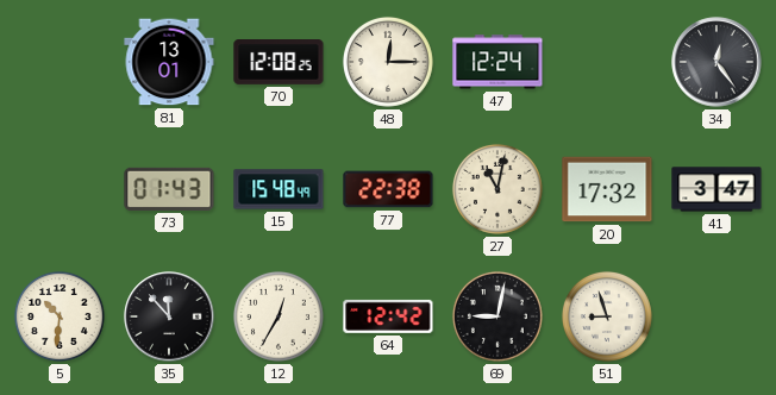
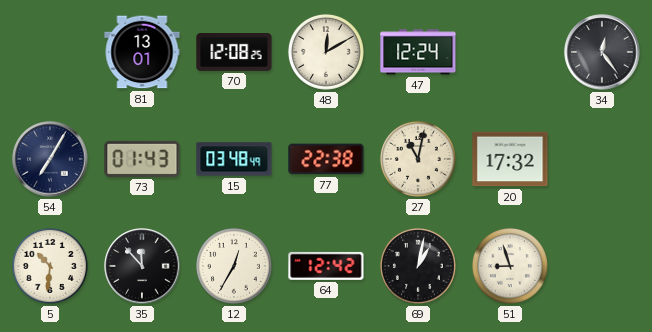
48: 12:15 -> 12:10 (326, 52)
54: none -> 7:05 (50, 159)
15: 15:48 -> 03:48 (234, 159)
41: 3:47 -> none (716, 189)
69: 9:02 -> 1:02 (418, 266)
